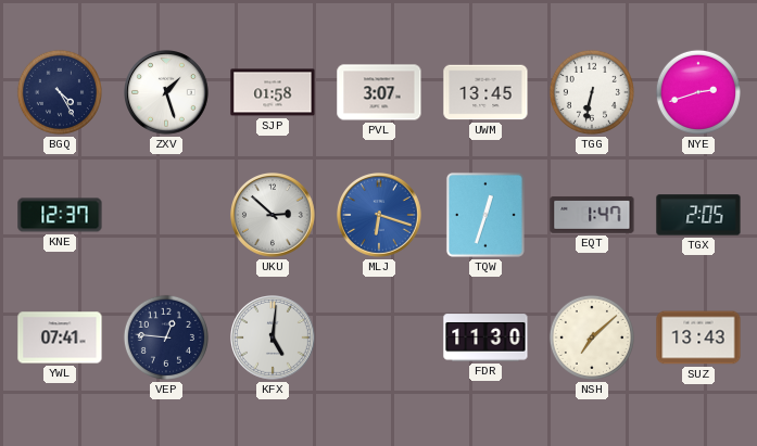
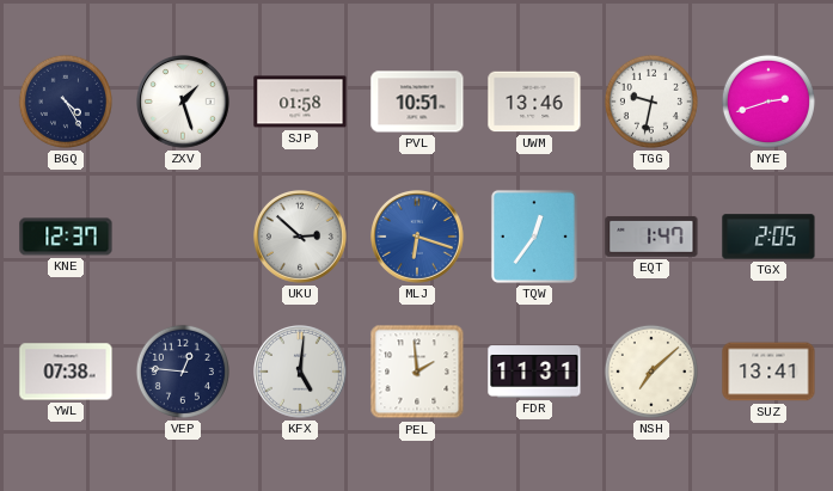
PVL: 3:07 -> 10:51 (417, 102)
UWM: 13:45 -> 13:46 (534, 102)
TGG: 6:32 -> 9:32 (651, 102)
TQW: 12:33 -> 12:36 (534, 237)
YWL: 07:41 -> 07:38 (66, 372)
PEL: none -> 1:59 (417, 372)
FDR: 11:30 -> 11:31 (534, 372)
SUZ: 13:43 -> 13:41 (768, 372)
